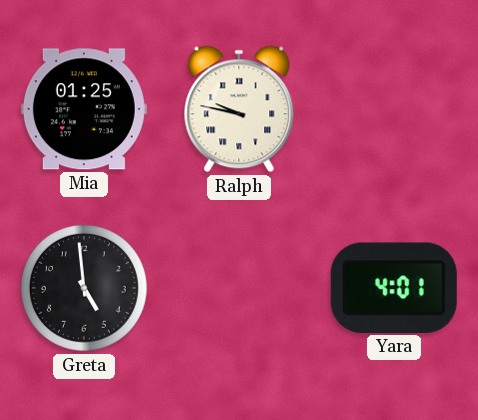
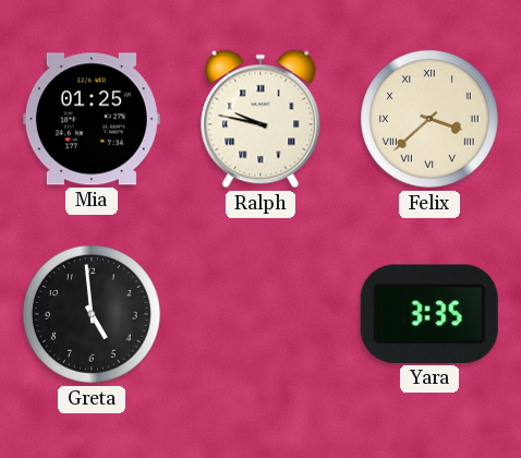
Felix: none -> 3:38 (429, 119)
Yara: 4:01 -> 3:35 (429, 314)
